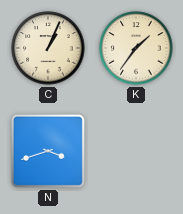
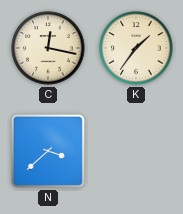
C: 1:04 -> 12:17 (48, 48)
N: 3:42 -> 3:38 (48, 151)
